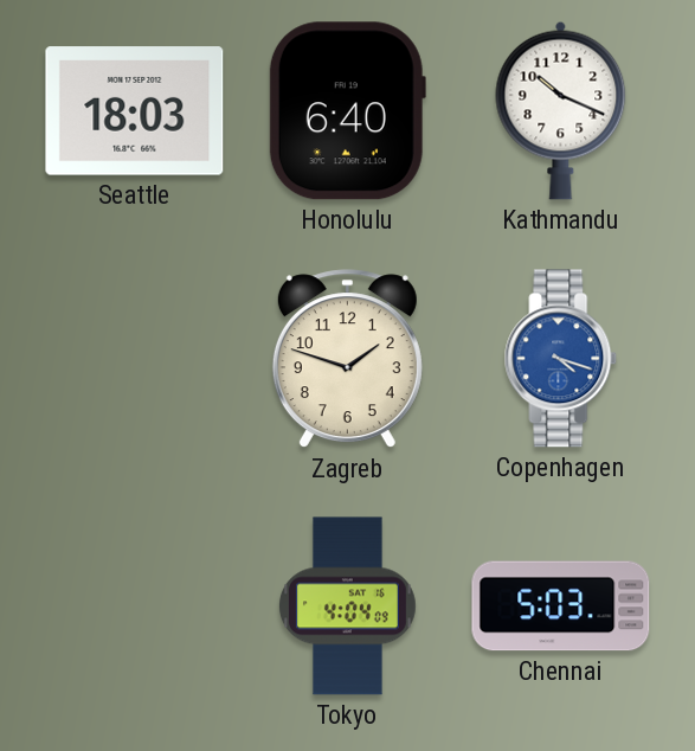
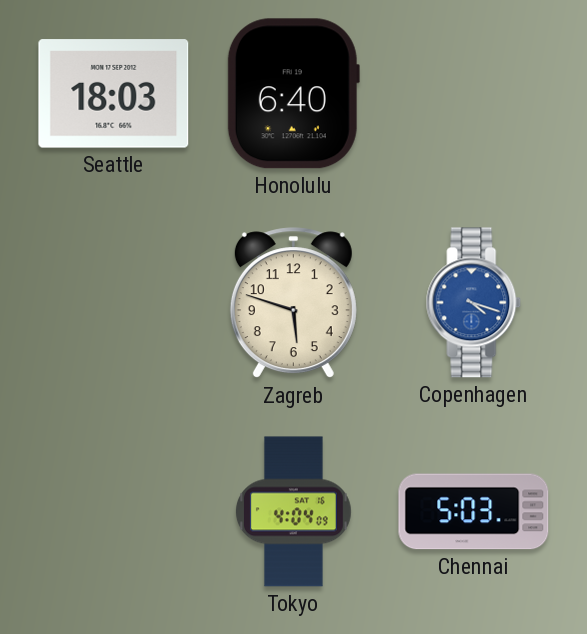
Kathmandu: 10:19 -> none (561, 110)
Zagreb: 1:48 -> 5:48 (293, 303)
